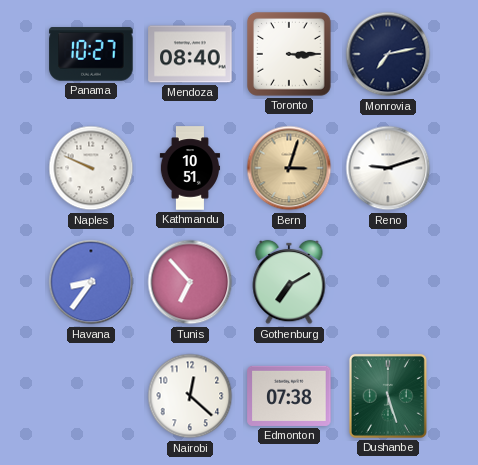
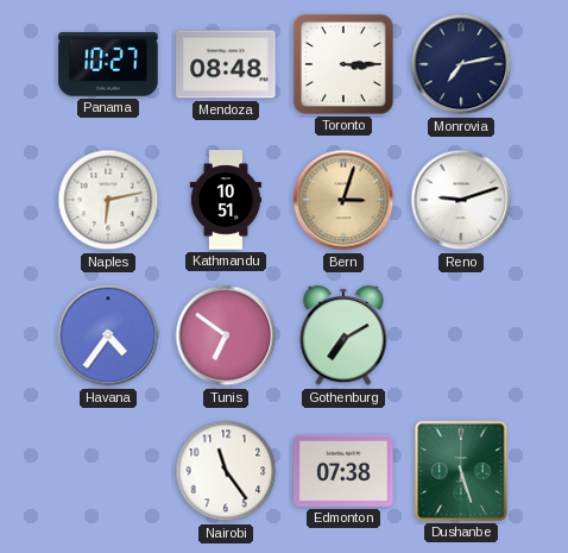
Mendoza: 08:40 -> 08:48 (226, 64)
Naples: 9:49 -> 6:13 (108, 200)
Havana: 8:36 -> 4:36 (108, 335)
Tunis: 6:53 -> 6:51 (226, 335)
Nairobi: 12:22 -> 11:24 (226, 471)
